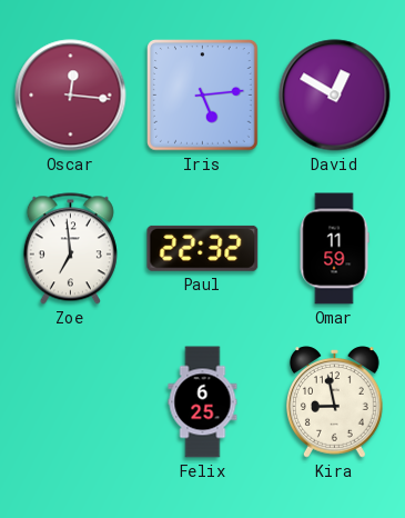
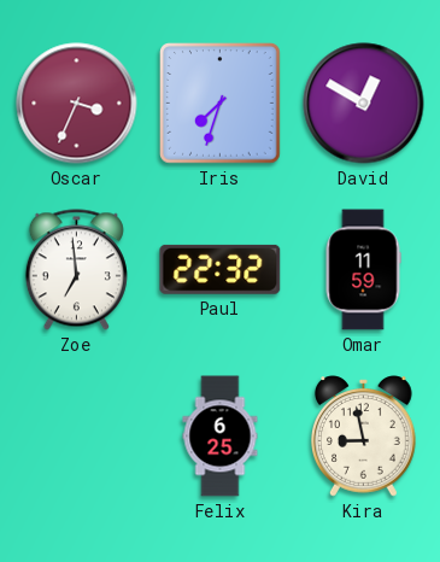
Oscar: 12:16 -> 3:34 (77, 104)
Iris: 5:14 -> 7:33 (221, 104)
